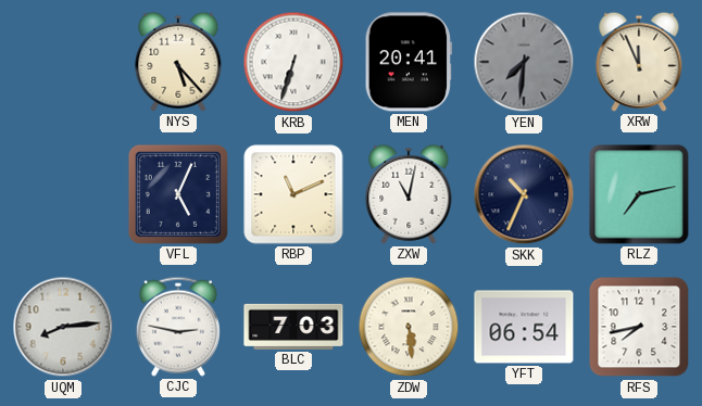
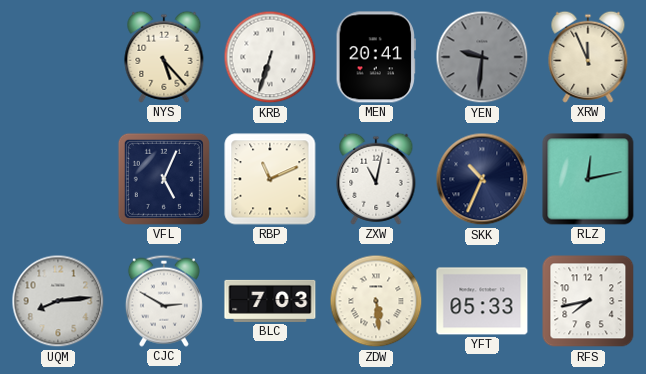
YEN: 7:31 -> 9:31 (482, 57)
RLZ: 7:13 -> 12:13 (588, 179)
CJC: 2:47 -> 2:50 (164, 301)
YFT: 06:54 -> 05:33 (482, 301)
